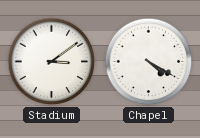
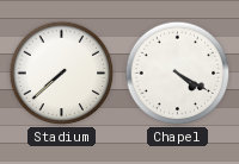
Stadium: 3:09 -> 7:38 (62, 74)
